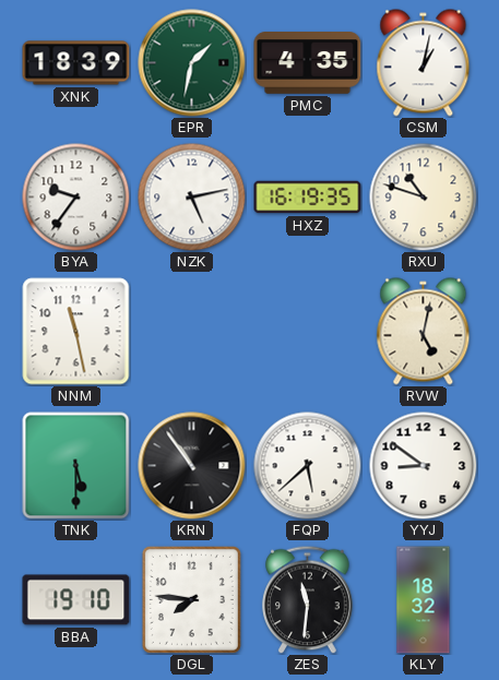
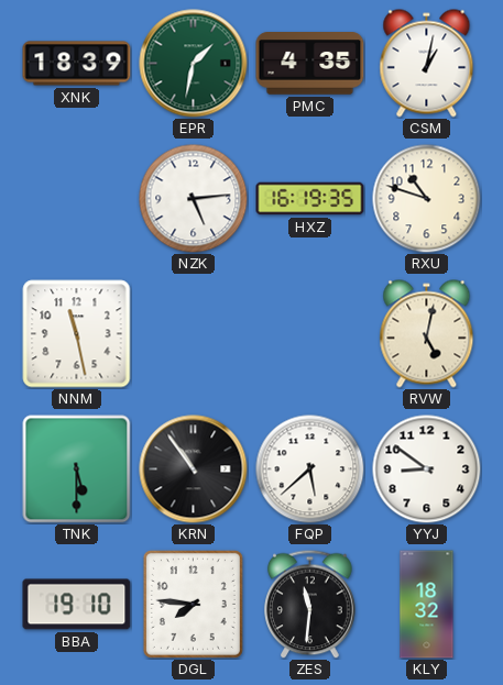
BYA: 9:36 -> none (76, 198)
NZK: 5:13 -> 5:14 (194, 199)
